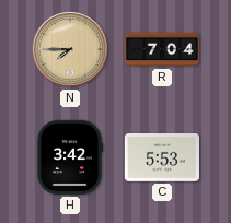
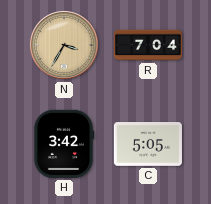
N: 7:45 -> 3:35 (64, 45)
C: 5:53 -> 5:05 (148, 145)
